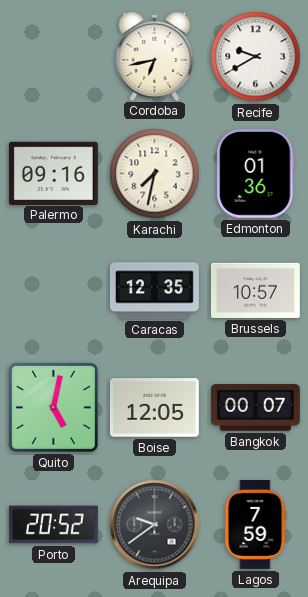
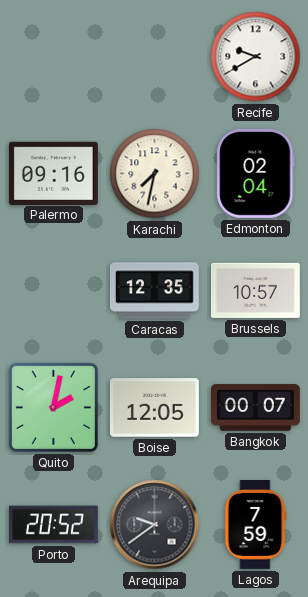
Cordoba: 6:43 -> none (155, 56)
Edmonton: 01:36 -> 02:04 (256, 173)
Quito: 5:02 -> 2:02 (53, 407)
